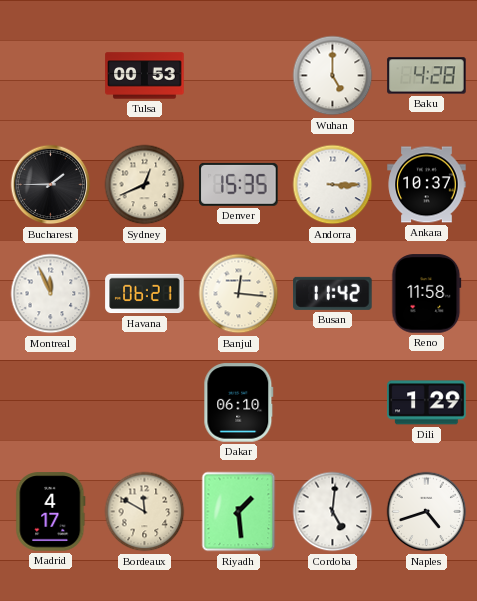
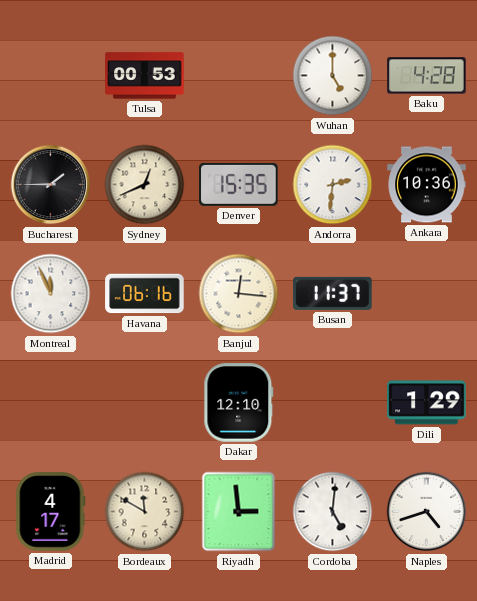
Andorra: 3:15 -> 2:31 (333, 185)
Ankara: 10:37 -> 10:36 (427, 185)
Havana: 06:21 -> 06:16 (145, 294)
Busan: 11:42 -> 11:37 (333, 293)
Reno: 11:58 -> none (427, 294)
Dakar: 06:10 -> 12:10 (239, 403)
Riyadh: 1:29 -> 2:59 (239, 512)
